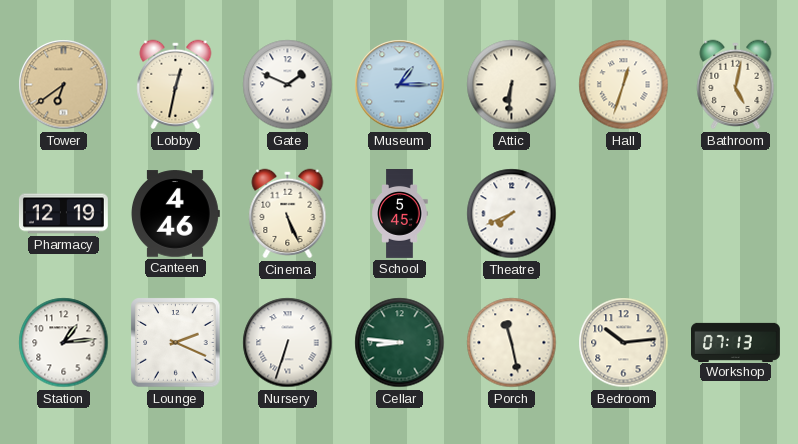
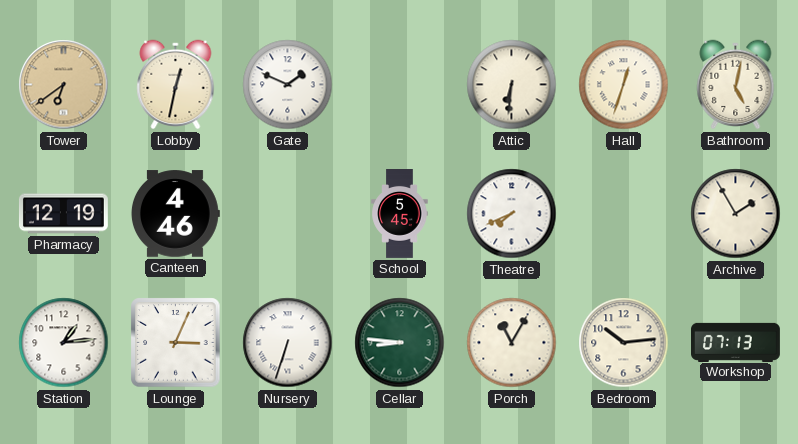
Museum: 1:15 -> none (400, 85)
Cinema: 5:26 -> none (288, 214)
Archive: none -> 1:55 (736, 214)
Lounge: 2:19 -> 3:04 (176, 343)
Porch: 11:28 -> 11:05 (512, 343)
